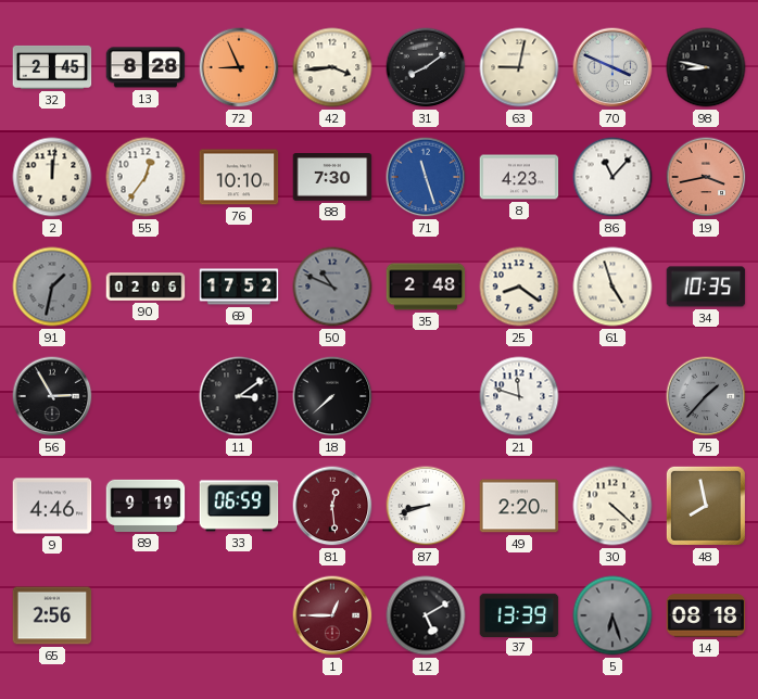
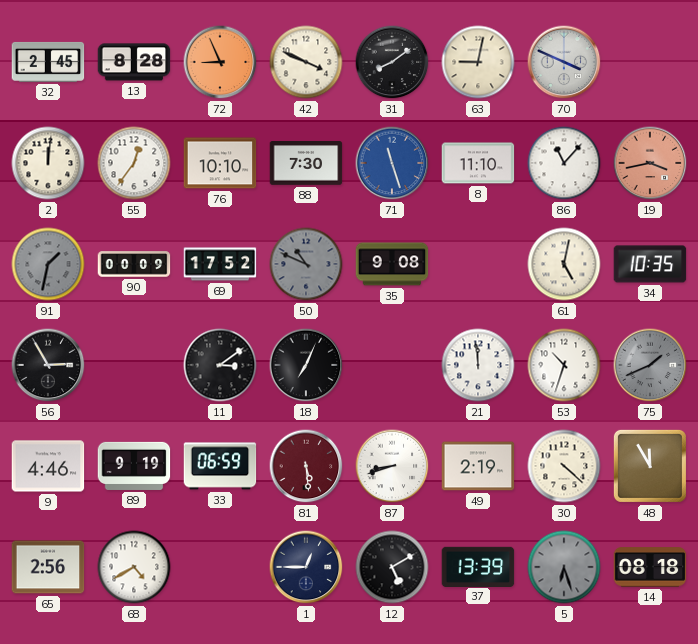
42: 3:44 -> 3:49 (306, 62)
98: 8:47 -> none (706, 67)
8: 4:23 -> 11:10 (478, 163)
90: 02:06 -> 00:09 (134, 264)
35: 2:48 -> 9:08 (392, 264)
25: 8:21 -> none (519, 287)
61: 4:57 -> 5:02 (564, 264)
18: 7:38 -> 7:04 (306, 365)
21: 11:48 -> 11:59 (478, 365)
53: none -> 10:33 (564, 365)
75: 1:37 -> 1:41 (650, 365)
81: 12:29 -> 5:29 (306, 466)
49: 2:20 -> 2:19 (478, 466)
48: 7:58 -> 11:55 (650, 466)
68: none -> 4:40 (134, 567)
1 dial: burgundy -> navy (306, 567)
